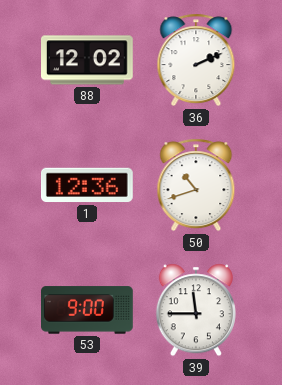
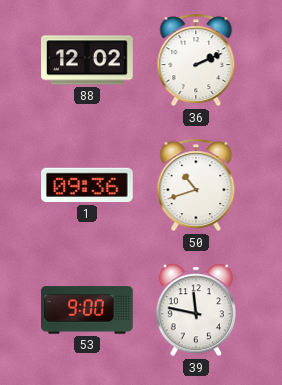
1: 12:36 -> 09:36 (88, 185)
39: 11:45 -> 11:47 (196, 310)
